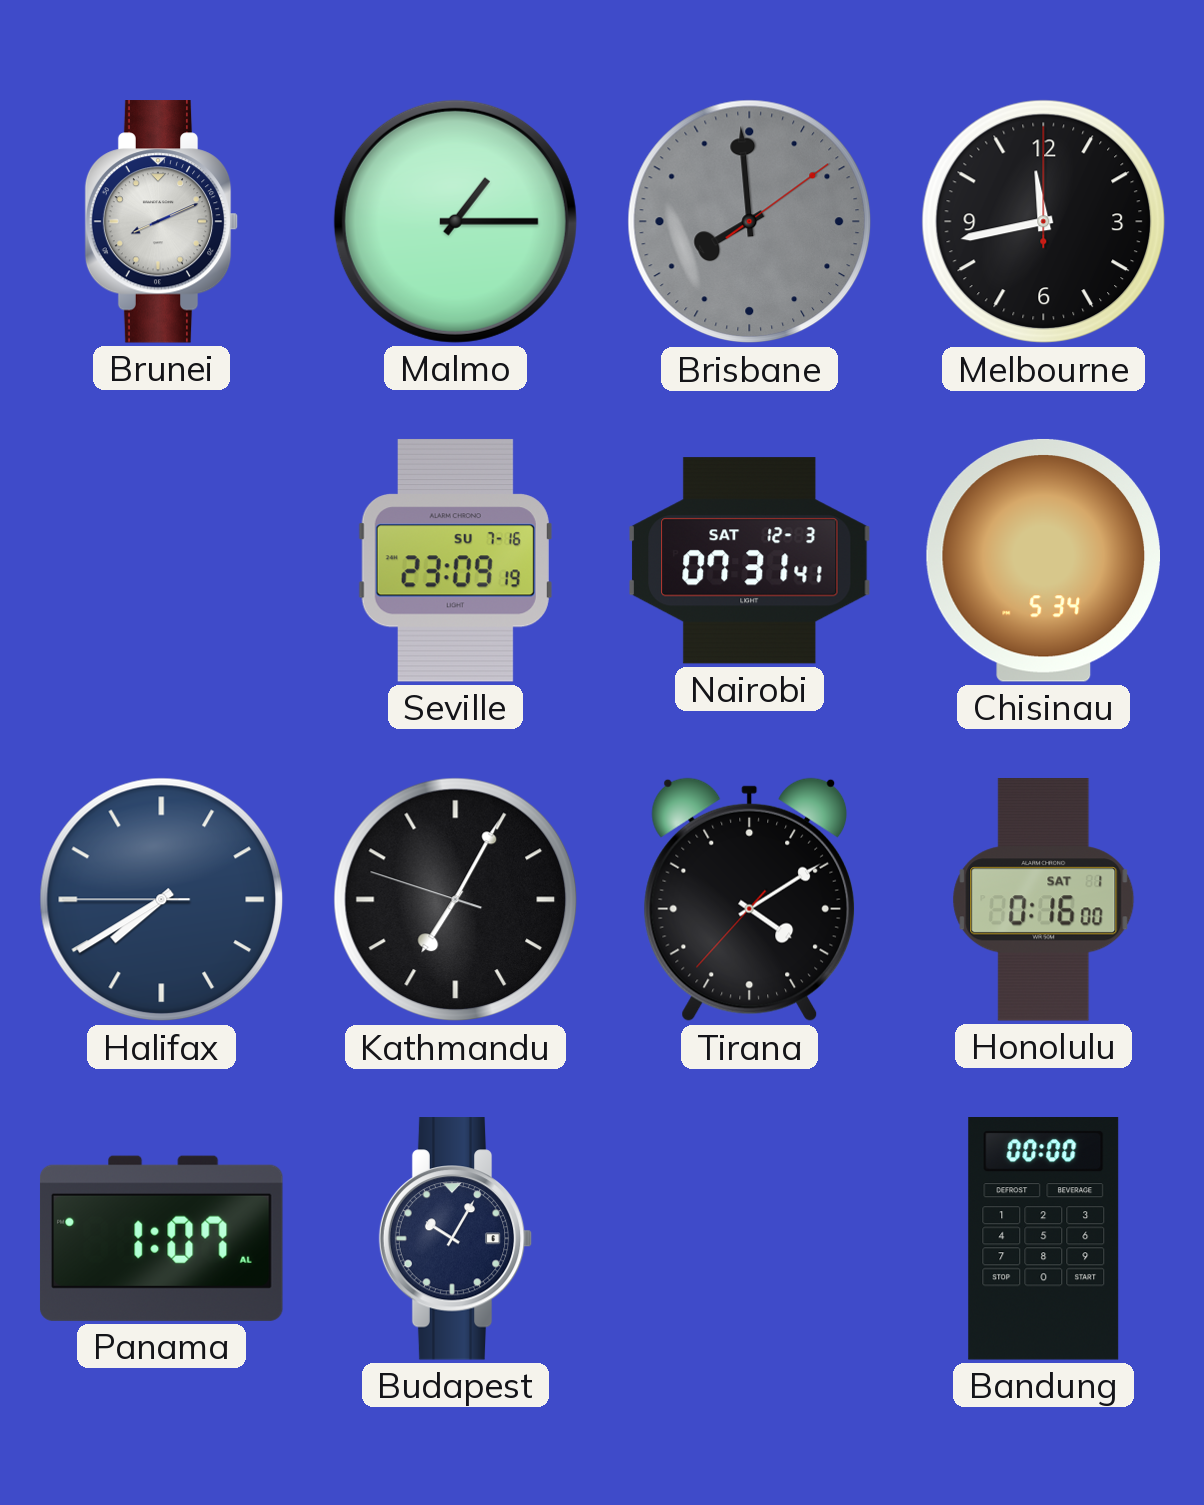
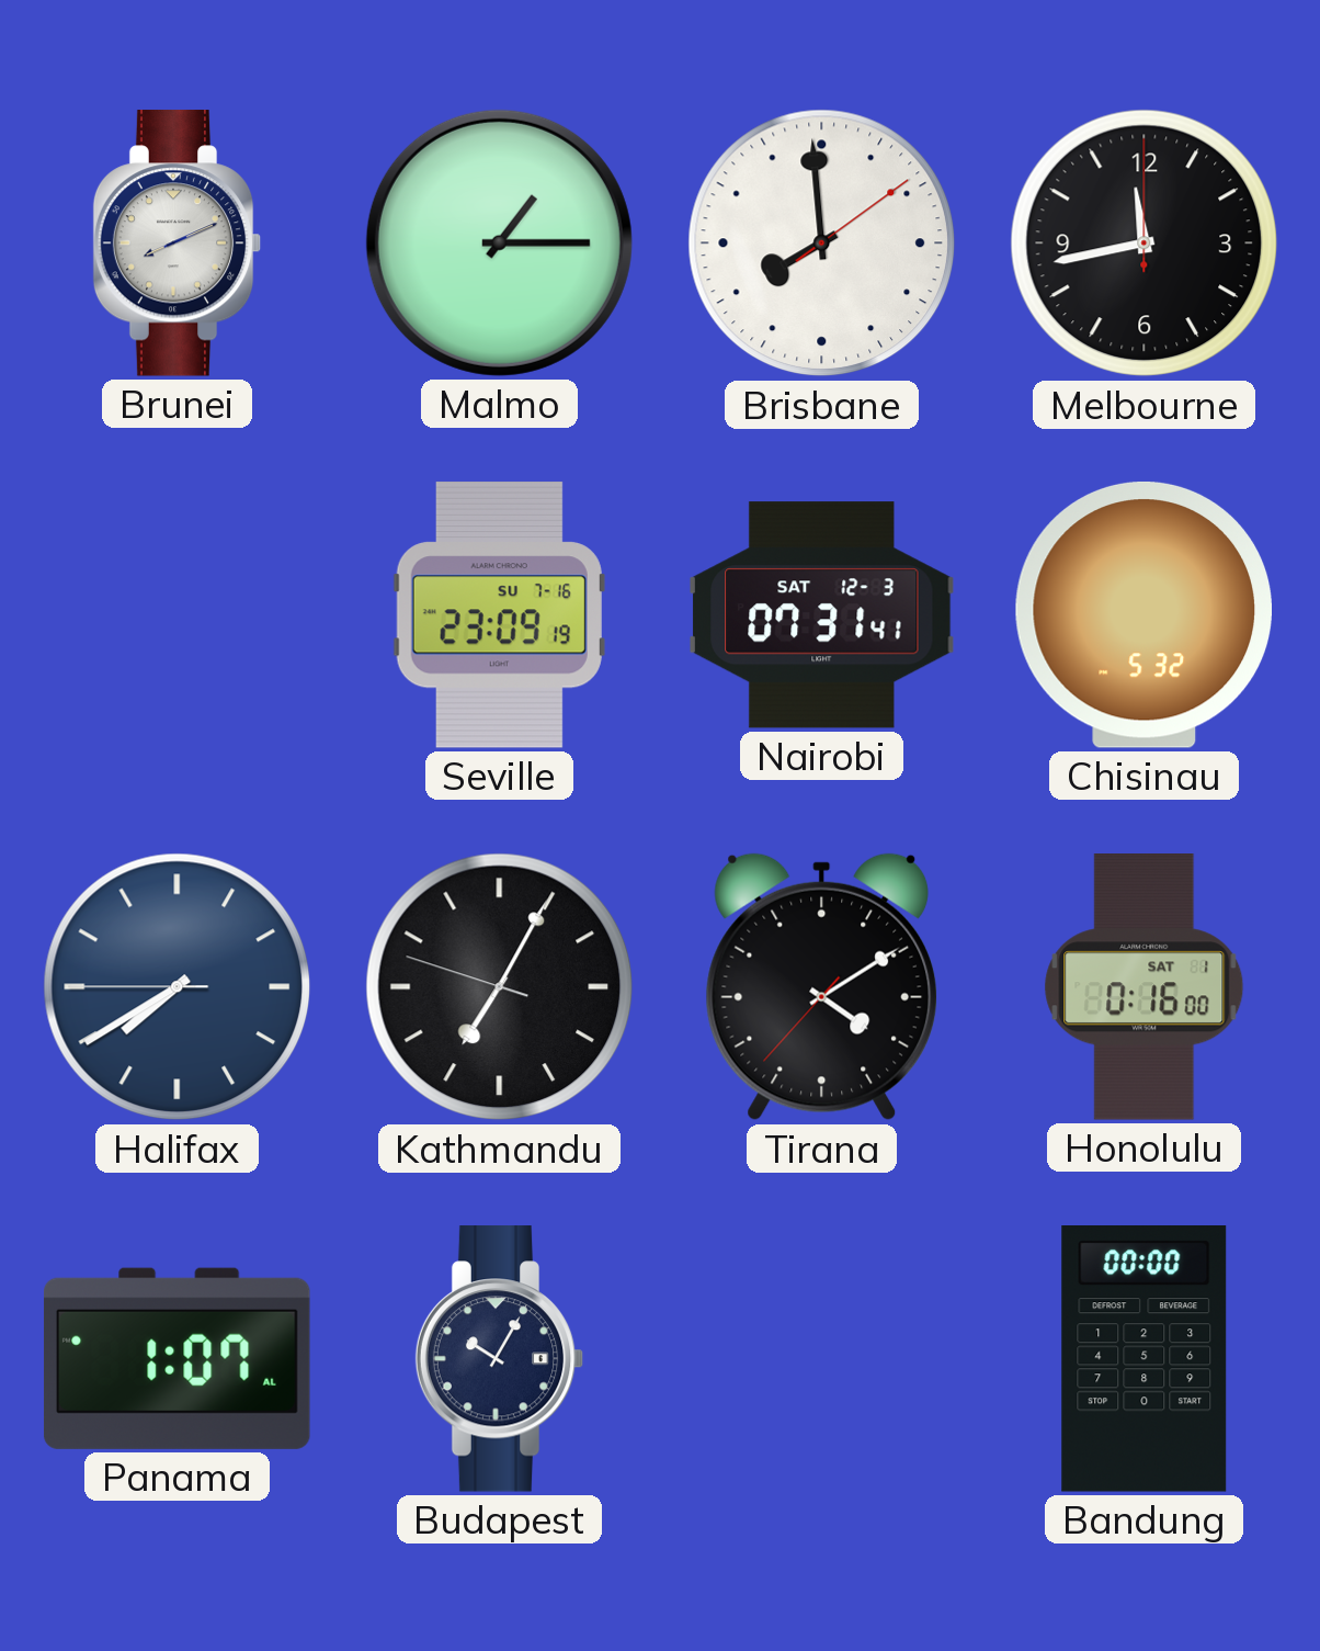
Brisbane dial: grey -> white (822, 244)
Chisinau: 5:34 -> 5:32 (1143, 614)
